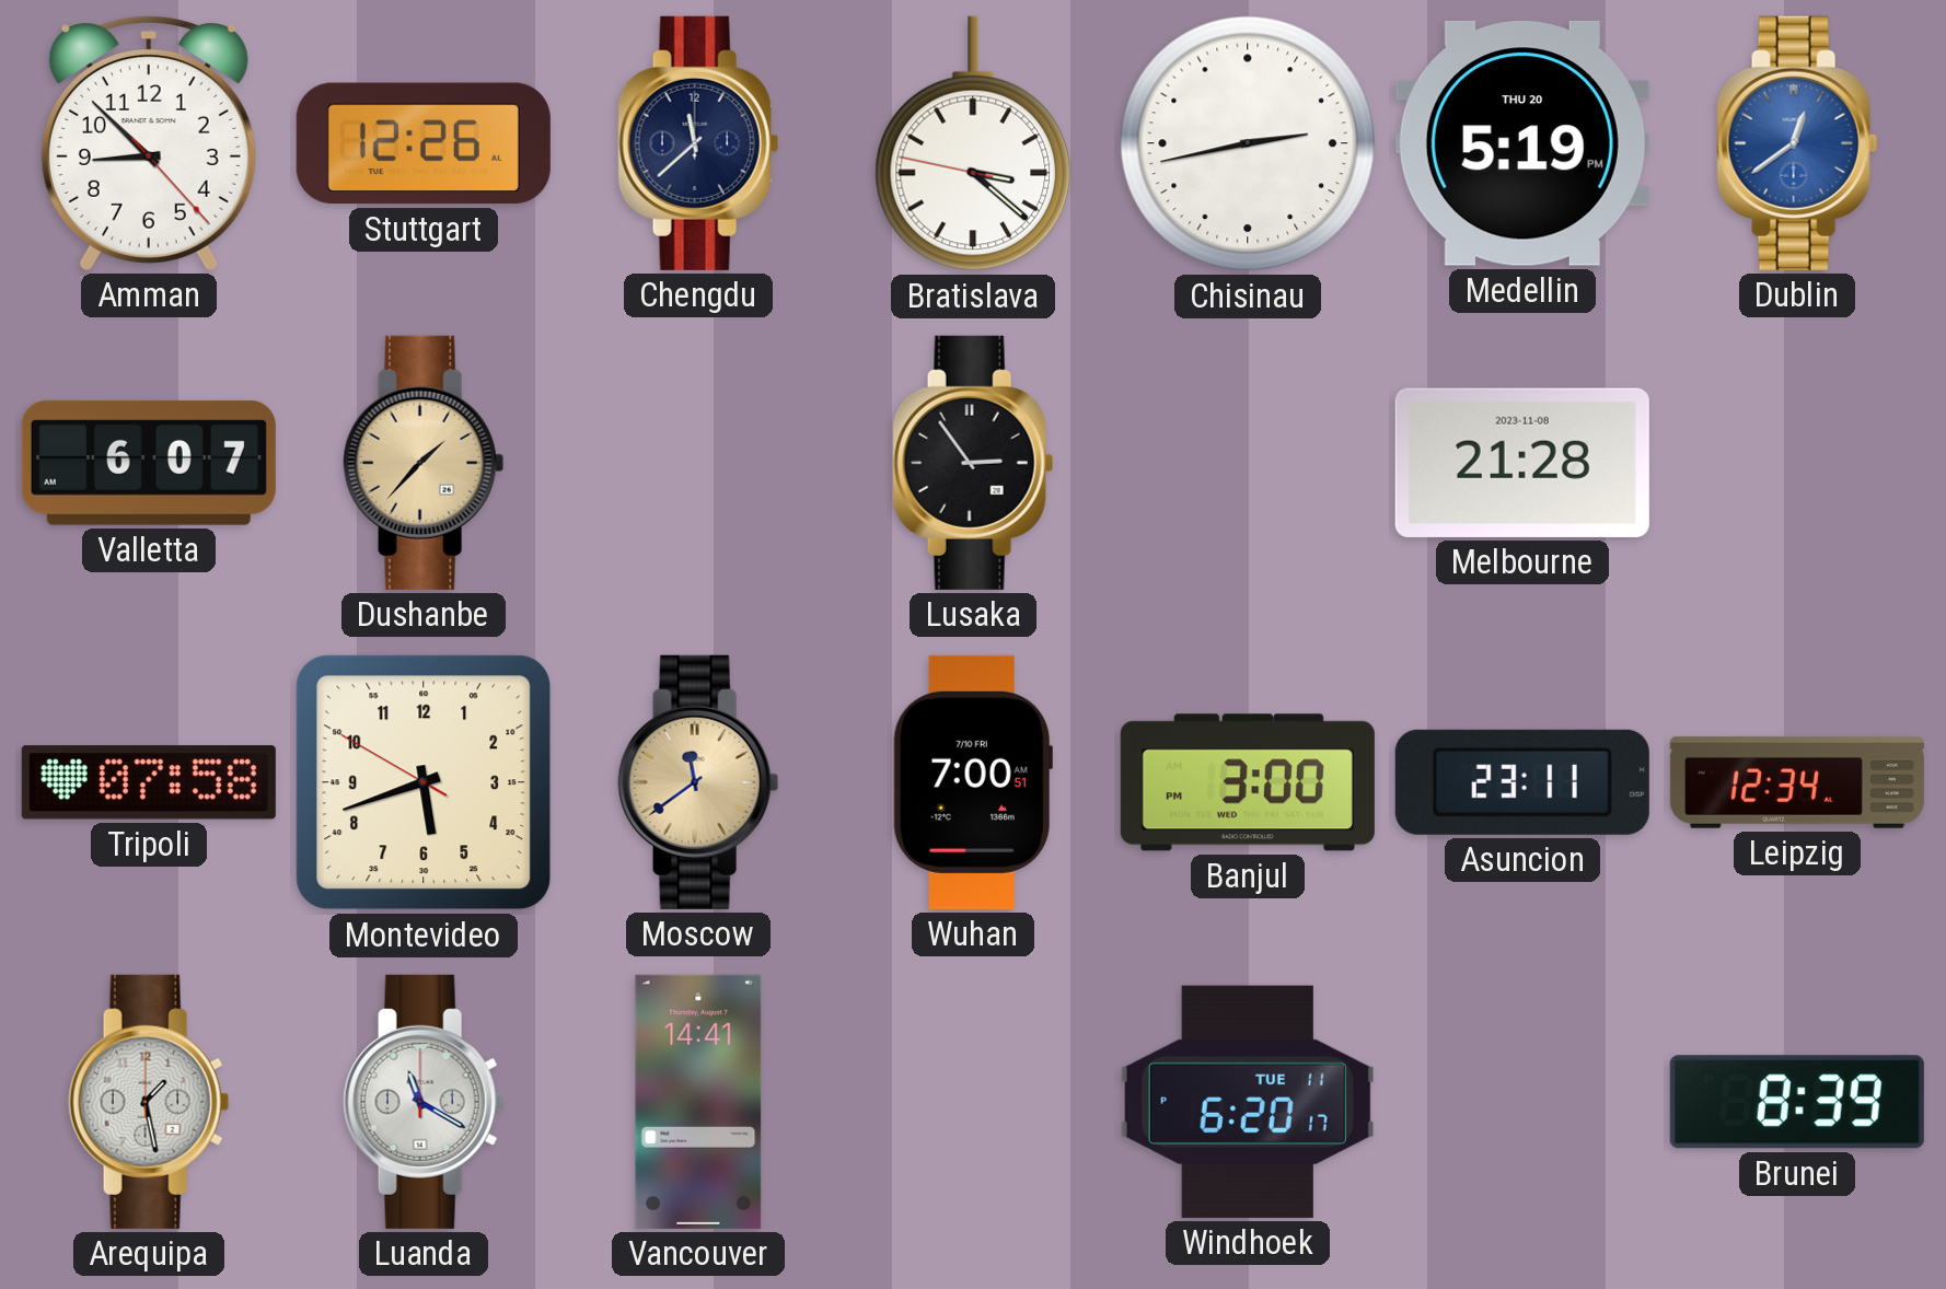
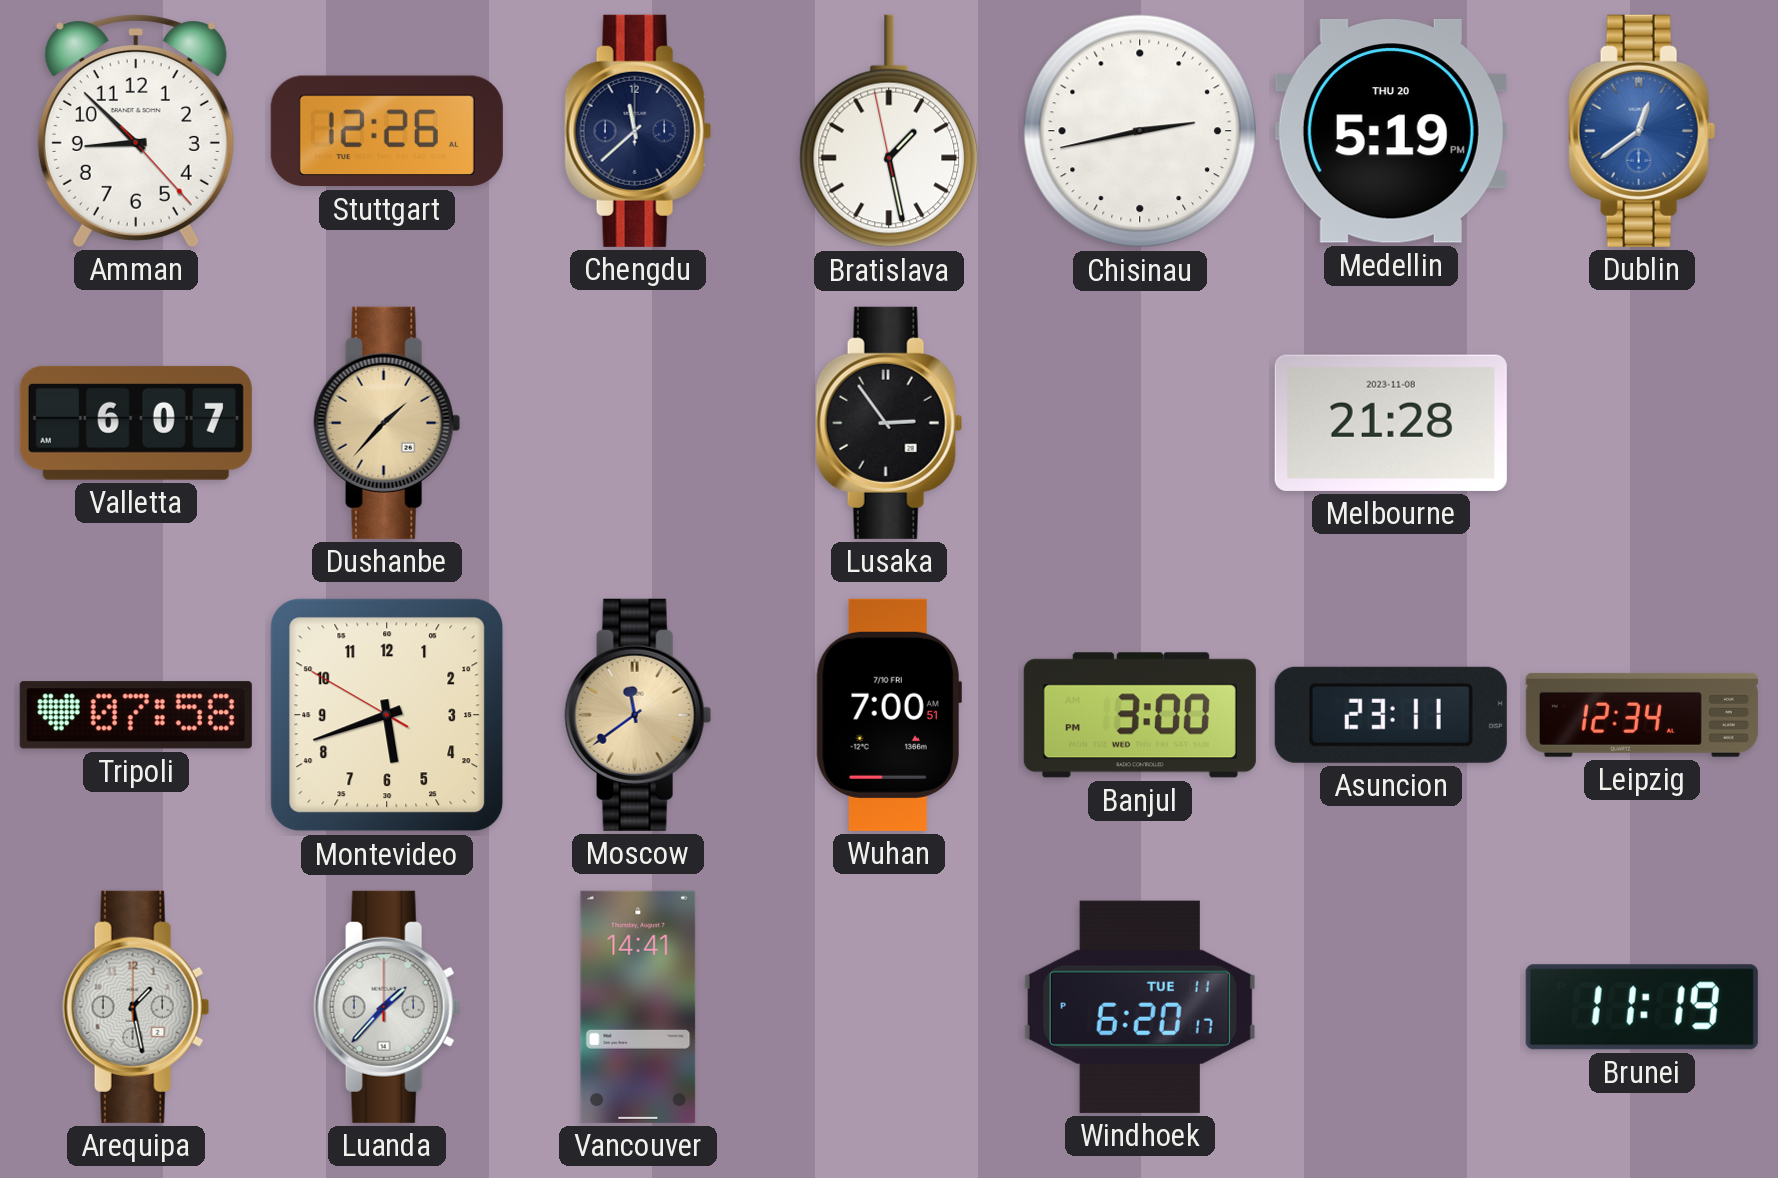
Bratislava: 3:21 -> 1:27 (889, 131)
Luanda: 11:20 -> 1:37 (387, 1007)
Brunei: 8:39 -> 11:19 (1642, 1007)
